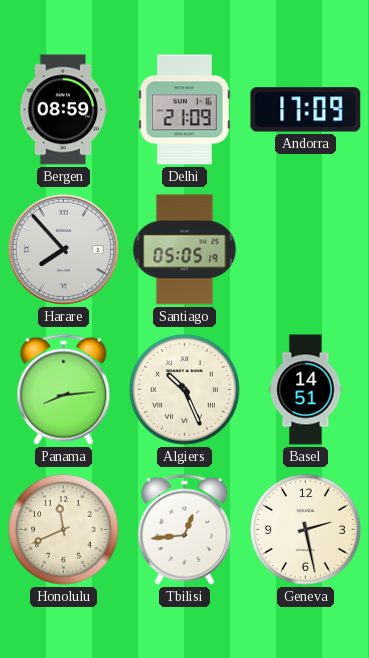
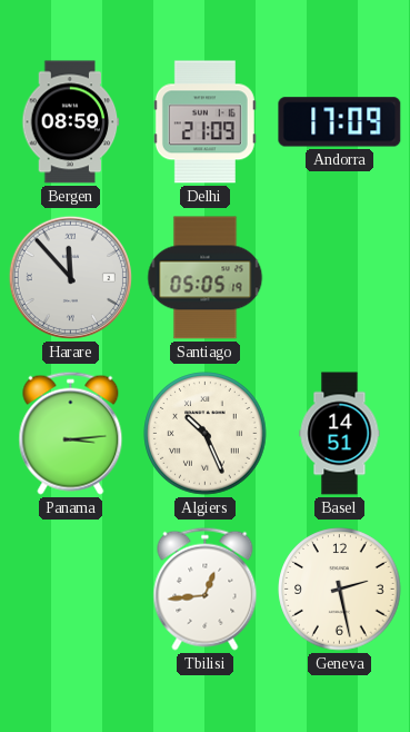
Harare: 7:53 -> 11:53 (70, 277)
Panama: 8:14 -> 3:14 (71, 433)
Honolulu: 11:41 -> none (64, 530)
